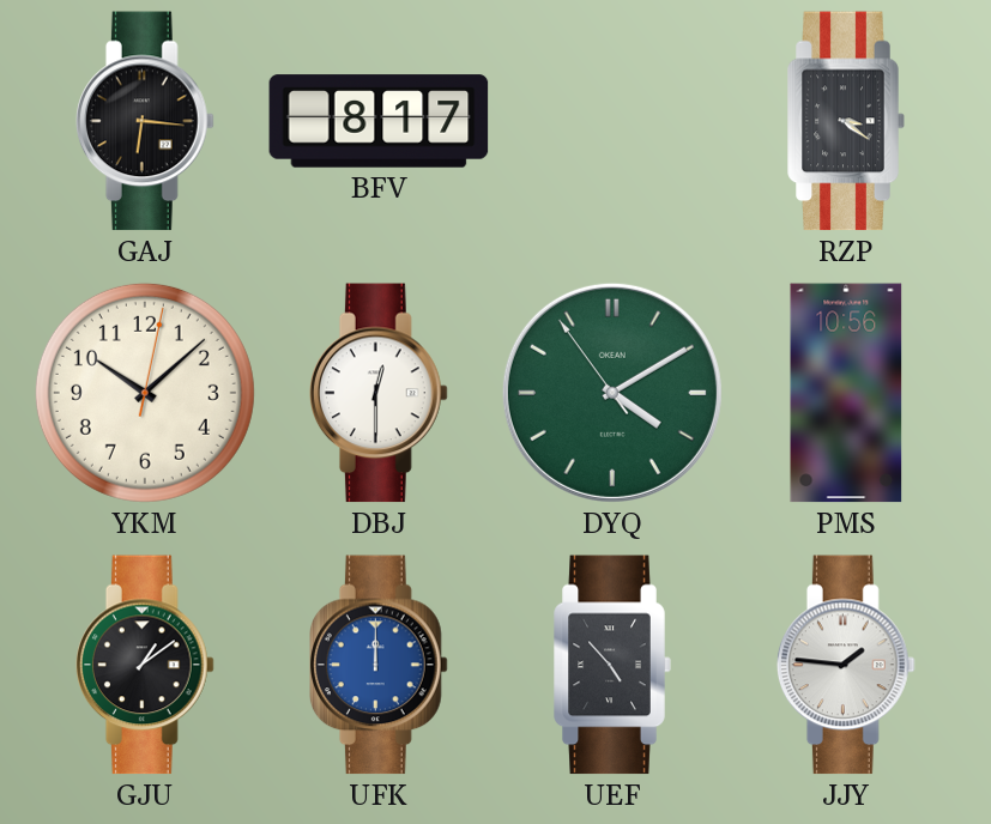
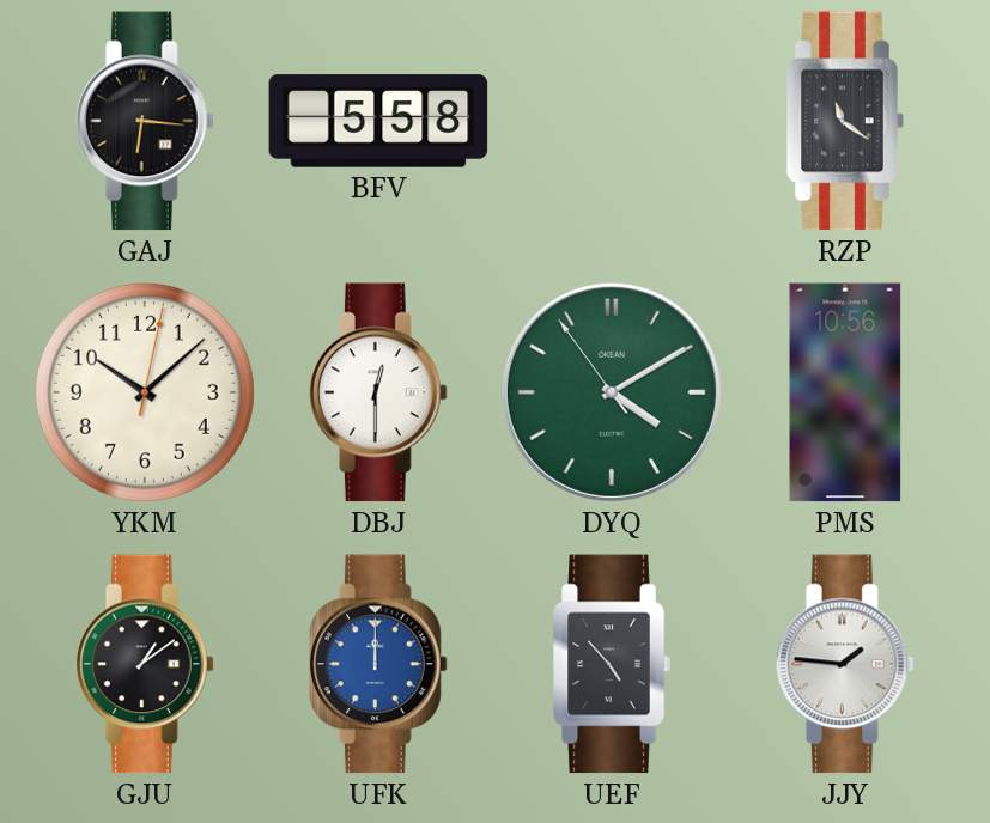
BFV: 8:17 -> 5:58 (378, 121)
RZP: 3:21 -> 11:21 (845, 121)
